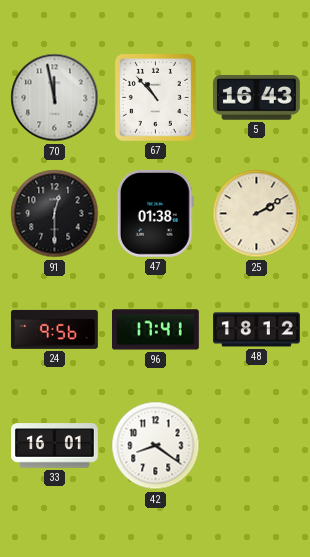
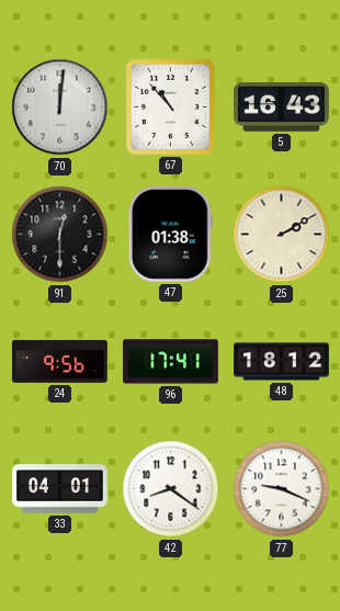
70: 11:58 -> 12:01 (60, 108)
33: 16:01 -> 04:01 (60, 489)
77: none -> 9:19 (282, 489)
